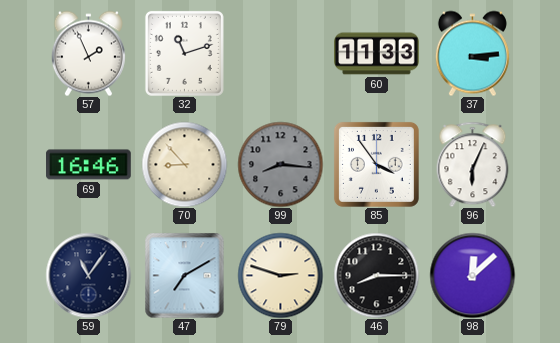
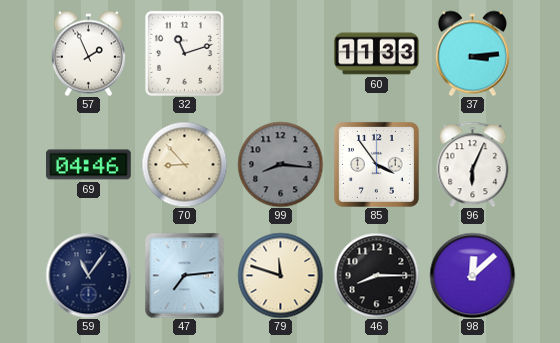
69: 16:46 -> 04:46 (89, 165)
47: 7:10 -> 7:14 (185, 275)
79: 2:48 -> 11:48 (280, 275)
